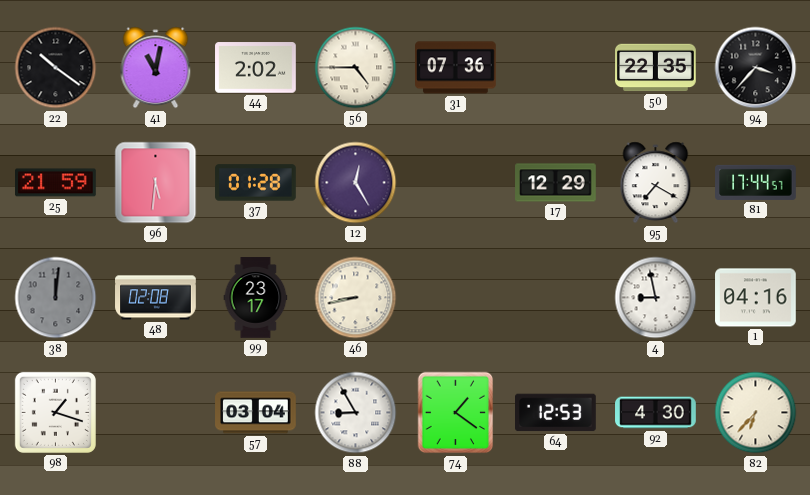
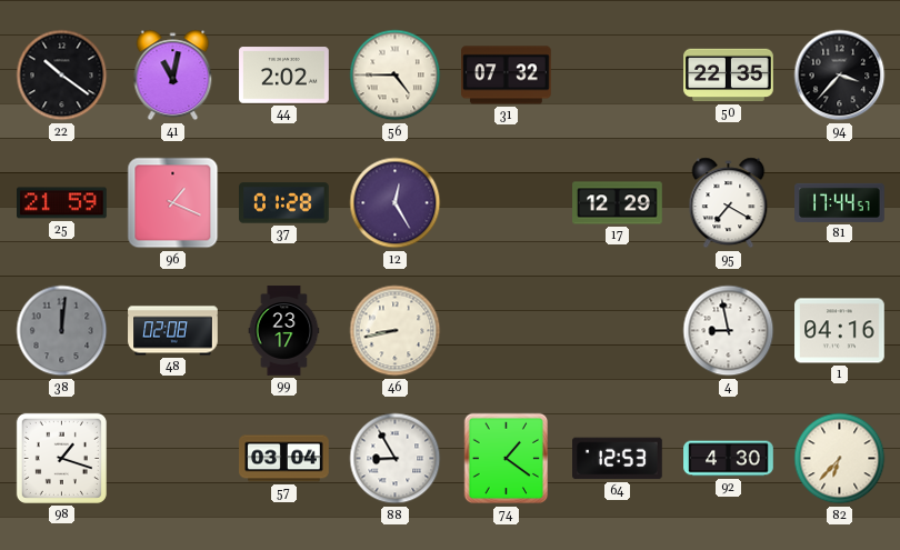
31: 07:36 -> 07:32 (507, 76)
96: 5:31 -> 1:19 (173, 203)
